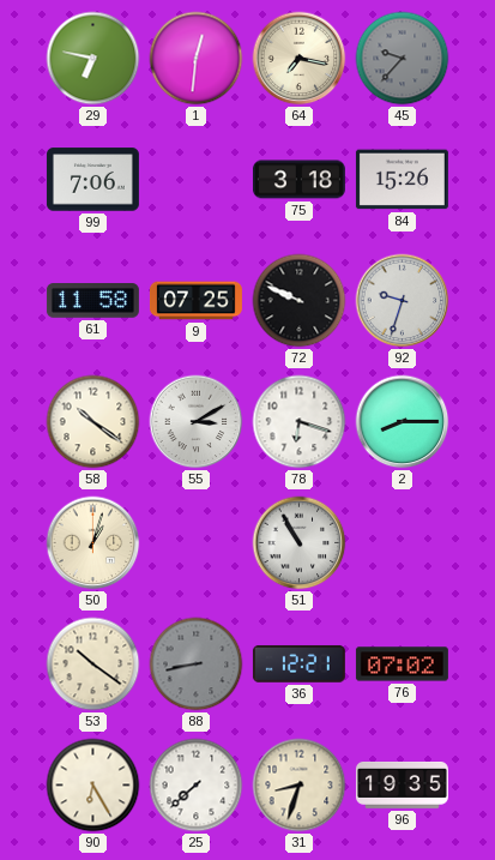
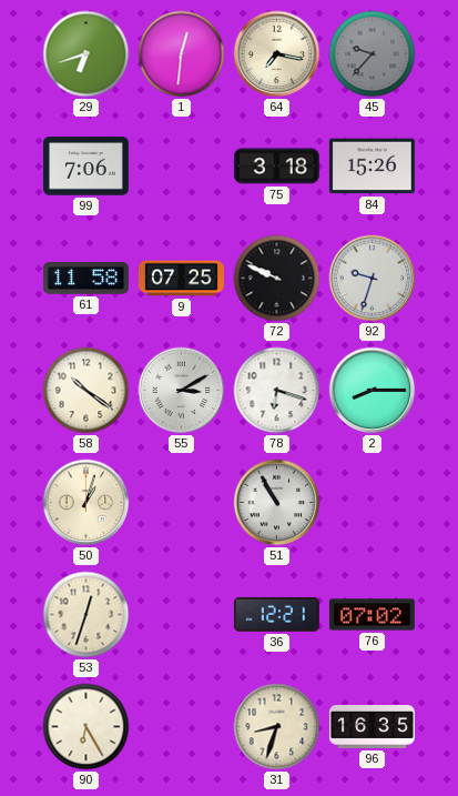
29: 6:47 -> 6:42 (86, 54)
53: 10:21 -> 12:33 (86, 615)
88: 8:43 -> none (197, 664)
25: 7:38 -> none (197, 786)
96: 19:35 -> 16:35 (372, 727)
